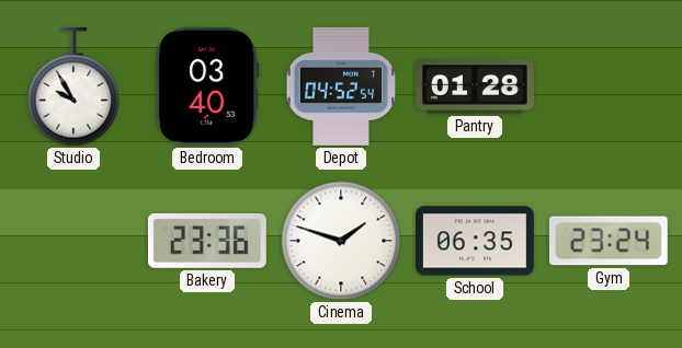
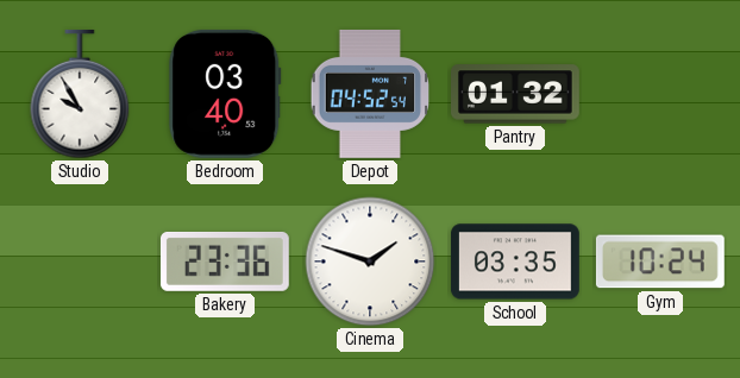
Pantry: 01:28 -> 01:32 (516, 94)
School: 06:35 -> 03:35 (515, 262)
Gym: 23:24 -> 10:24 (660, 262)
